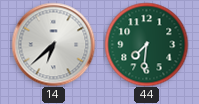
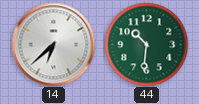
44: 7:31 -> 10:31 (146, 44)
